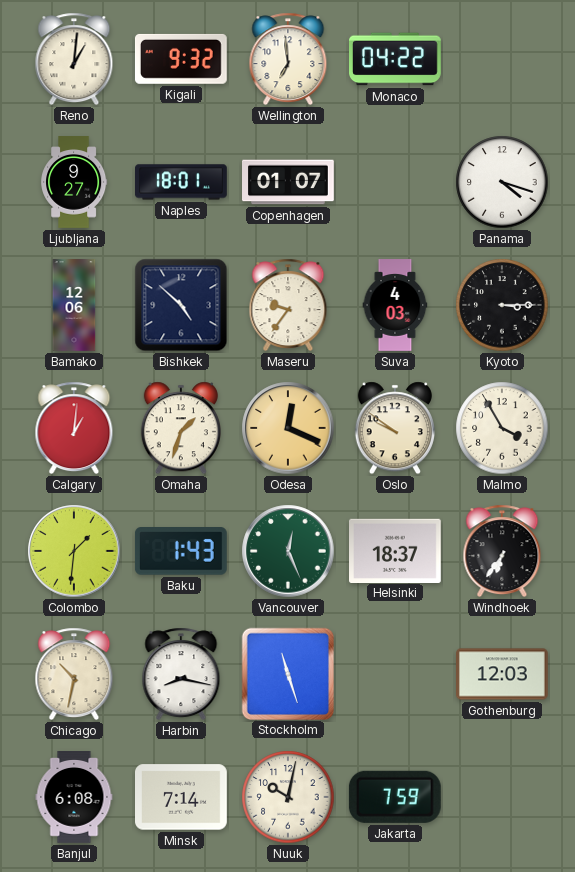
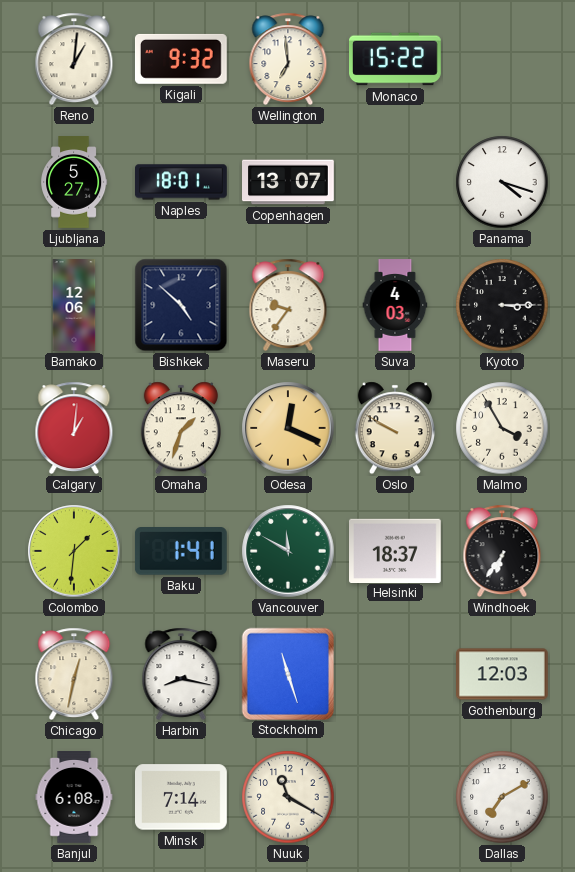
Monaco: 04:22 -> 15:22 (396, 59)
Ljubljana: 9:27 -> 5:27 (74, 182)
Copenhagen: 01:07 -> 13:07 (288, 182)
Oslo: 9:51 -> 9:50 (395, 428)
Baku: 1:43 -> 1:41 (181, 552)
Vancouver: 12:26 -> 11:50 (288, 551)
Chicago: 10:32 -> 12:32 (74, 674)
Nuuk: 10:02 -> 11:20 (288, 797)
Jakarta: 7:59 -> none (395, 797)
Dallas: none -> 7:10 (502, 797)
